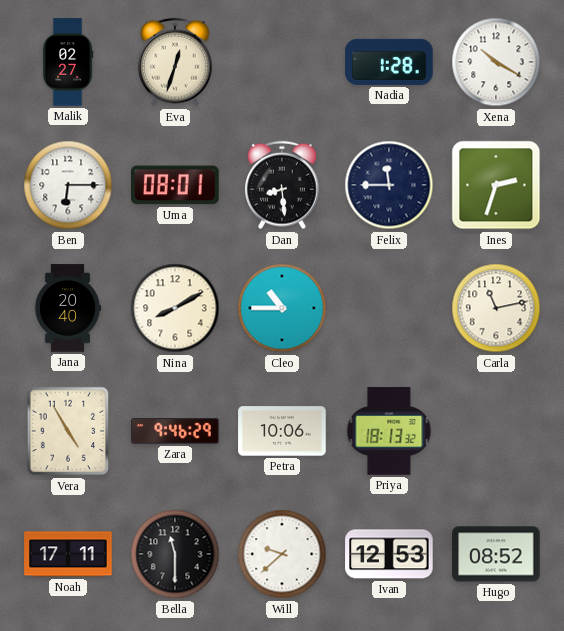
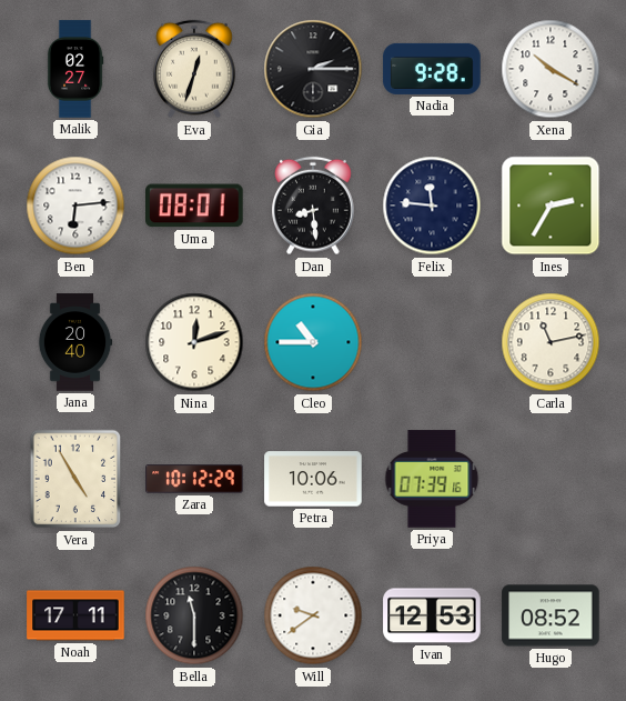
Gia: none -> 2:15 (313, 69)
Nadia: 1:28 -> 9:28 (432, 69)
Ben: 6:15 -> 6:14 (75, 206)
Felix: 11:45 -> 11:46 (432, 206)
Ines: 2:33 -> 2:35 (551, 206)
Nina: 8:10 -> 12:12 (194, 342)
Zara: 9:46 -> 10:12 (194, 479)
Priya: 18:13 -> 07:39 (432, 479)
Will: 9:38 -> 9:39 (313, 615)
